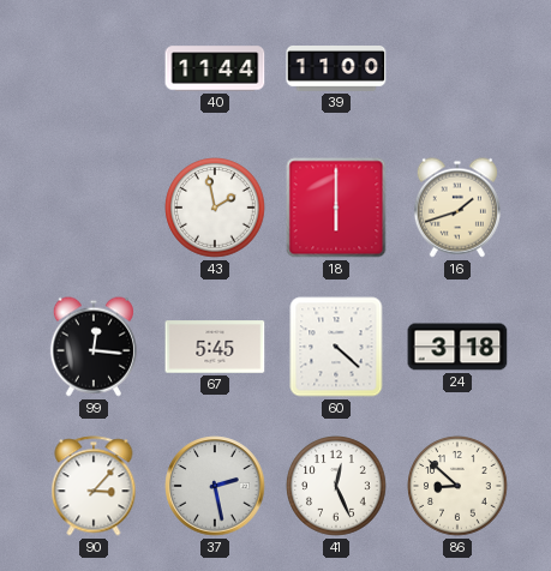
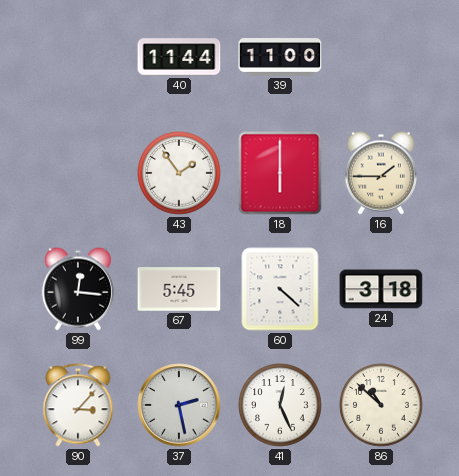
43: 1:58 -> 1:54 (179, 173)
16: 1:42 -> 1:45 (381, 173)
86: 8:52 -> 10:52 (381, 405)
